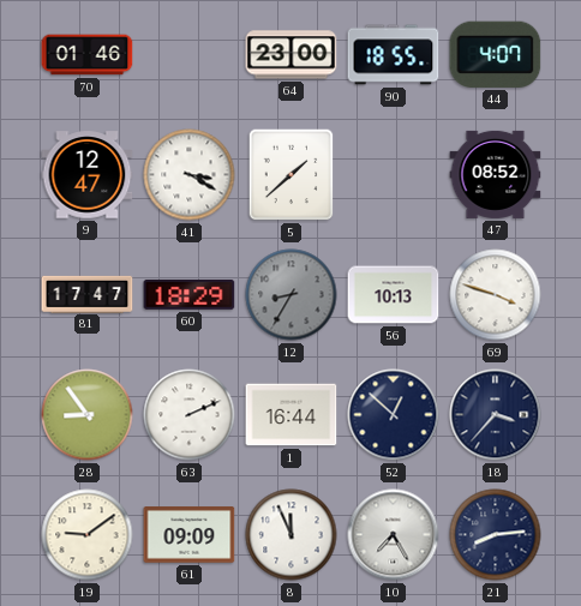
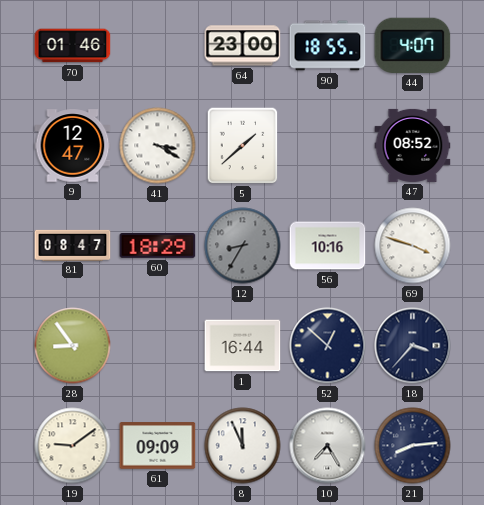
81: 17:47 -> 08:47 (73, 245)
56: 10:13 -> 10:16 (328, 246)
63: 2:11 -> none (190, 415)
